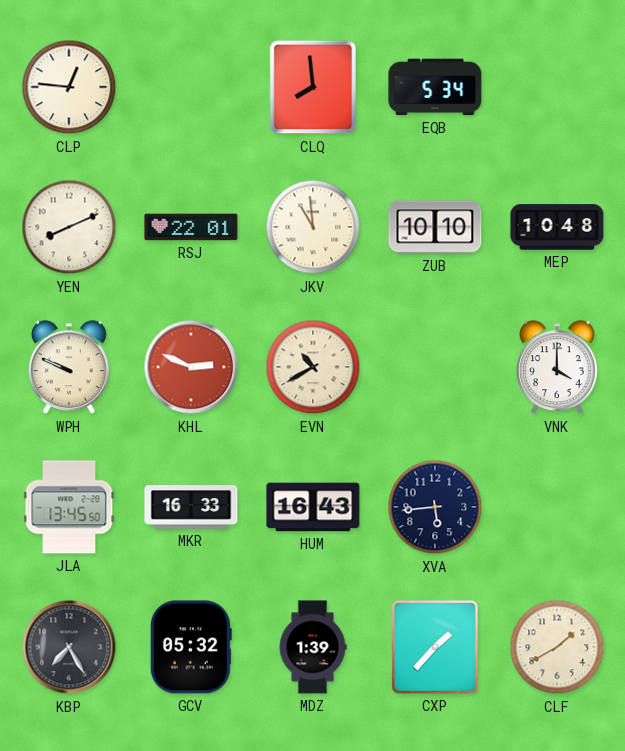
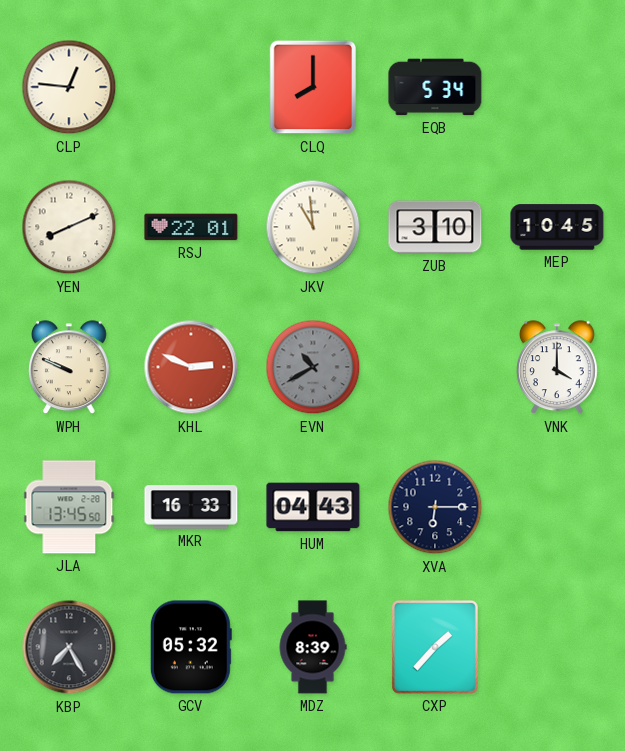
CLQ: 7:59 -> 8:00 (313, 87)
ZUB: 10:10 -> 3:10 (435, 227)
MEP: 10:48 -> 10:45 (557, 227)
EVN dial: cream -> grey (313, 367)
HUM: 16:43 -> 04:43 (313, 507)
XVA: 5:44 -> 6:15 (435, 507)
MDZ: 1:39 -> 8:39 (313, 647)
CLF: 1:40 -> none (557, 647)
